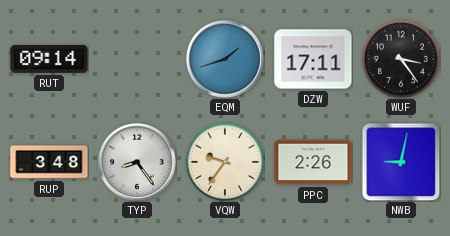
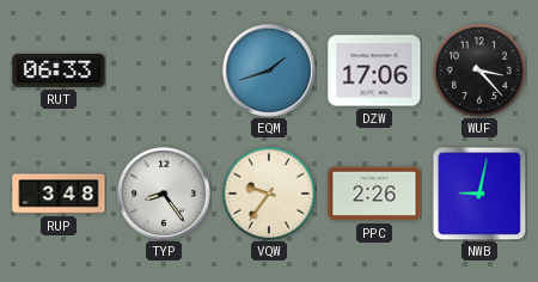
RUT: 09:14 -> 06:33 (59, 70)
DZW: 17:11 -> 17:06 (374, 70)
WUF: 3:24 -> 3:23 (479, 70)
